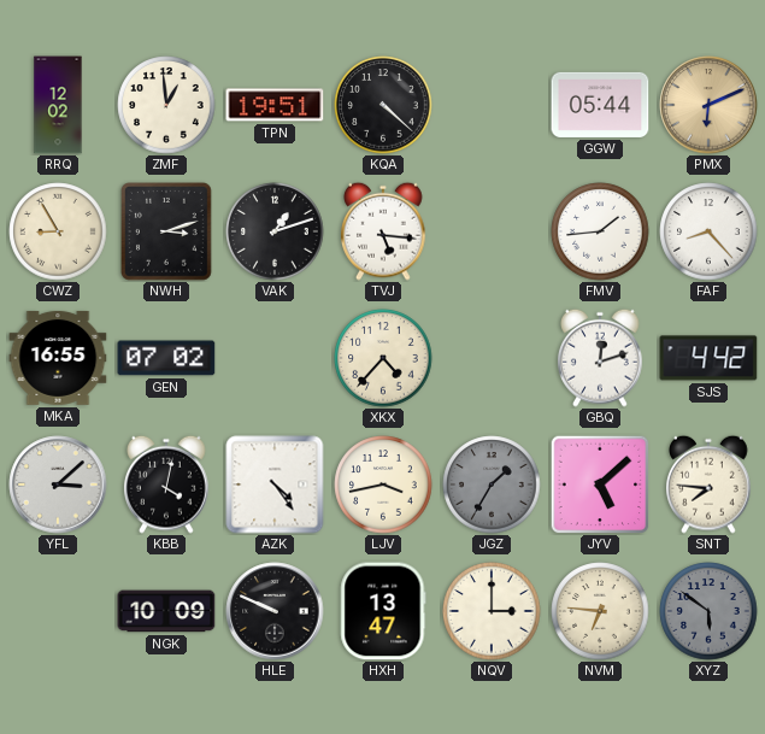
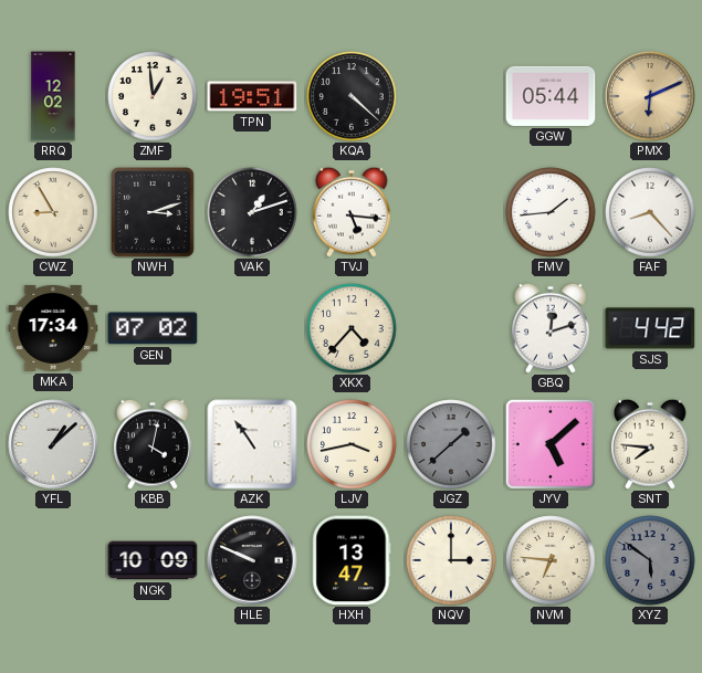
MKA: 16:55 -> 17:34 (53, 328)
YFL: 3:08 -> 1:08 (53, 444)
AZK: 4:24 -> 10:54 (252, 444)
JGZ: 1:35 -> 1:38 (451, 444)
